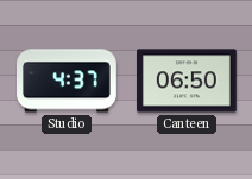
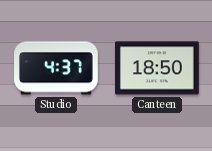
Canteen: 06:50 -> 18:50 (158, 68)
